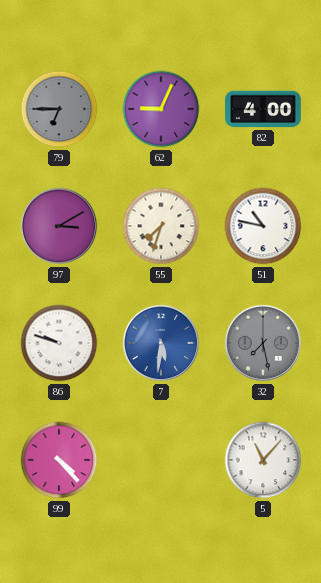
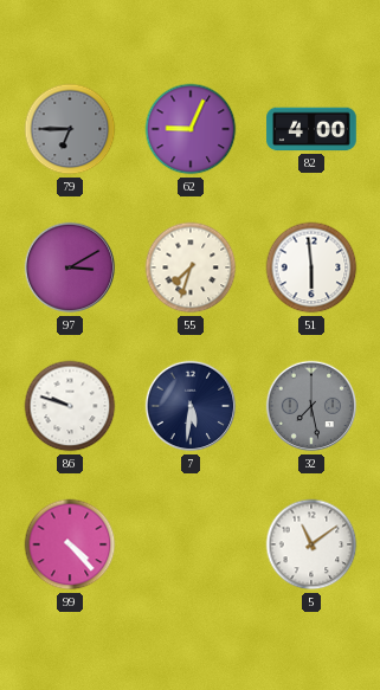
51: 10:47 -> 5:59 (311, 267)
7 dial: blue -> navy (191, 406)
5: 11:07 -> 11:09 (311, 544)
